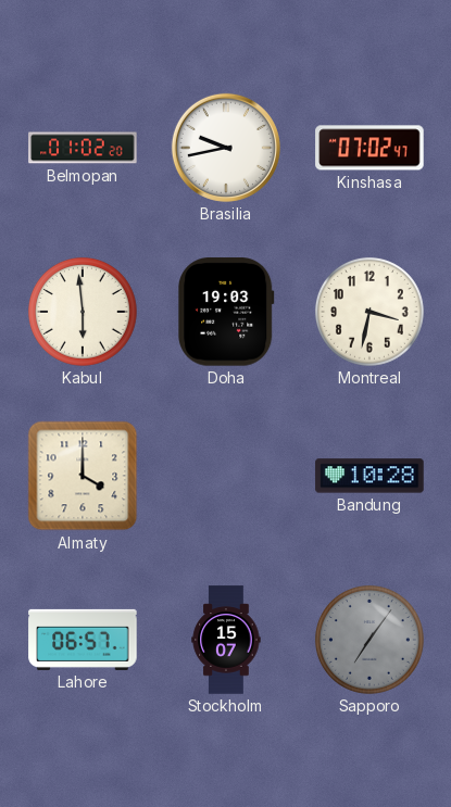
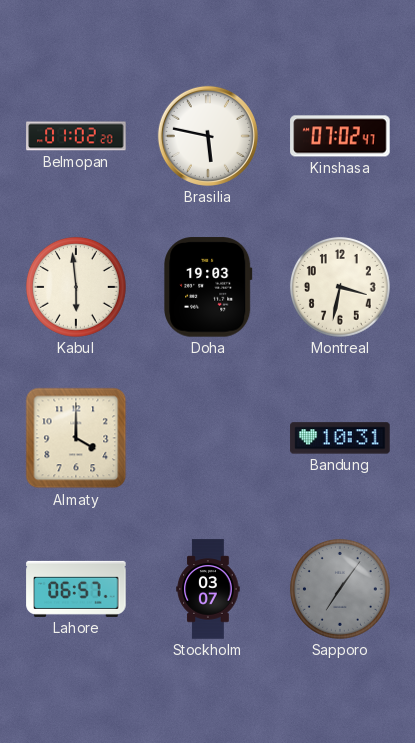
Brasilia: 9:43 -> 5:47 (208, 136)
Bandung: 10:28 -> 10:31 (340, 438)
Stockholm: 15:07 -> 03:07 (208, 589)
